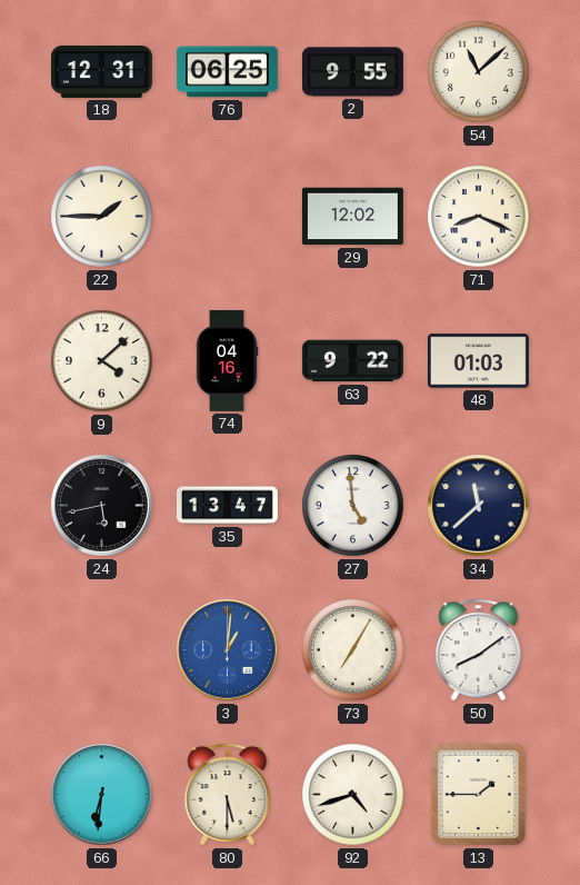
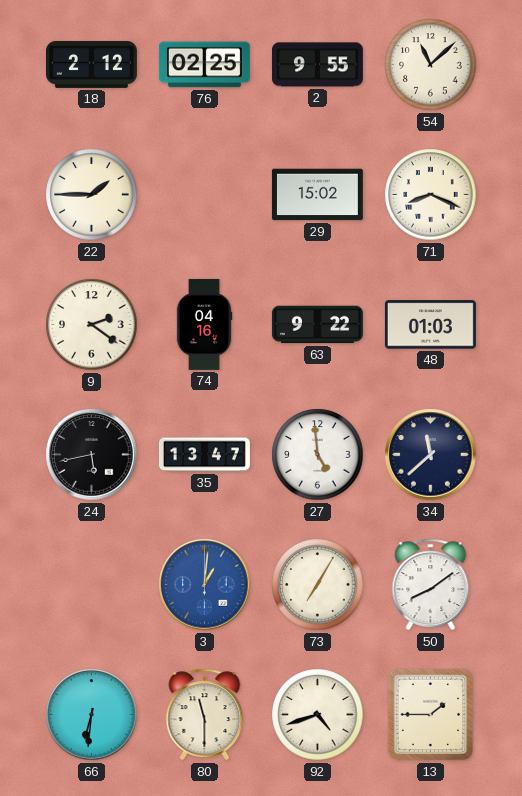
18: 12:31 -> 2:12 (91, 64)
76: 06:25 -> 02:25 (204, 65)
29: 12:02 -> 15:02 (317, 195)
9: 4:08 -> 2:21 (92, 325)
80: 5:30 -> 11:30 (205, 715)
